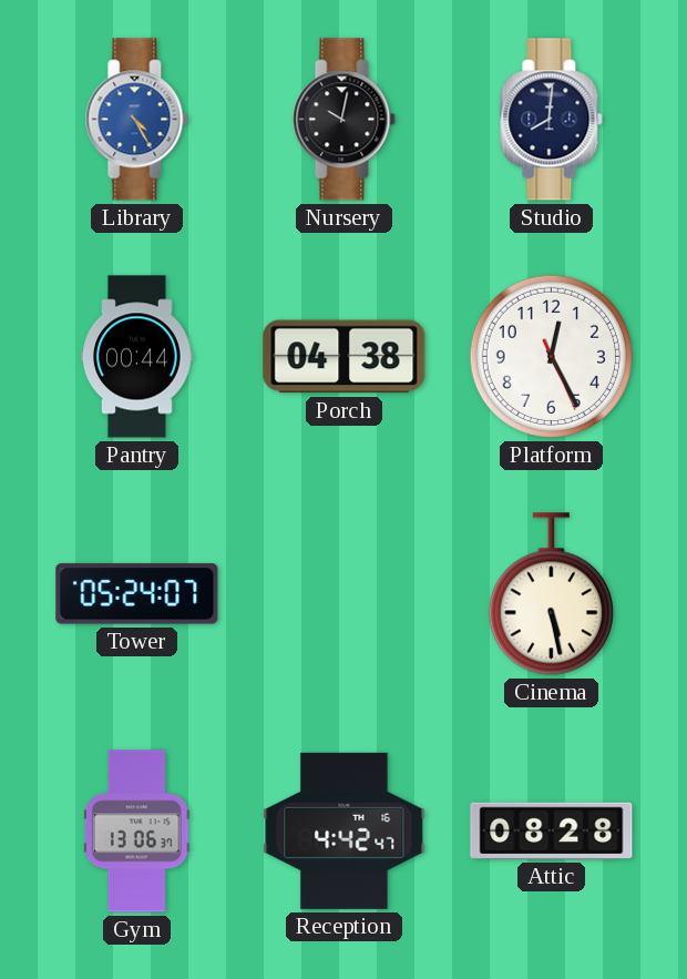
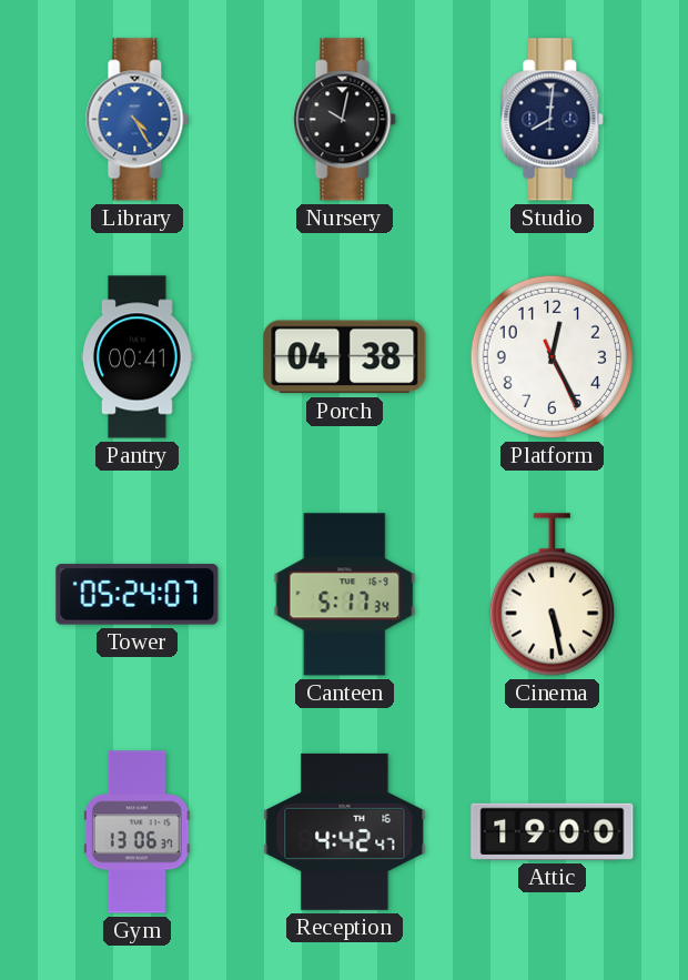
Pantry: 00:44 -> 00:41 (138, 357)
Canteen: none -> 5:17 (345, 595)
Attic: 08:28 -> 19:00 (553, 831)
